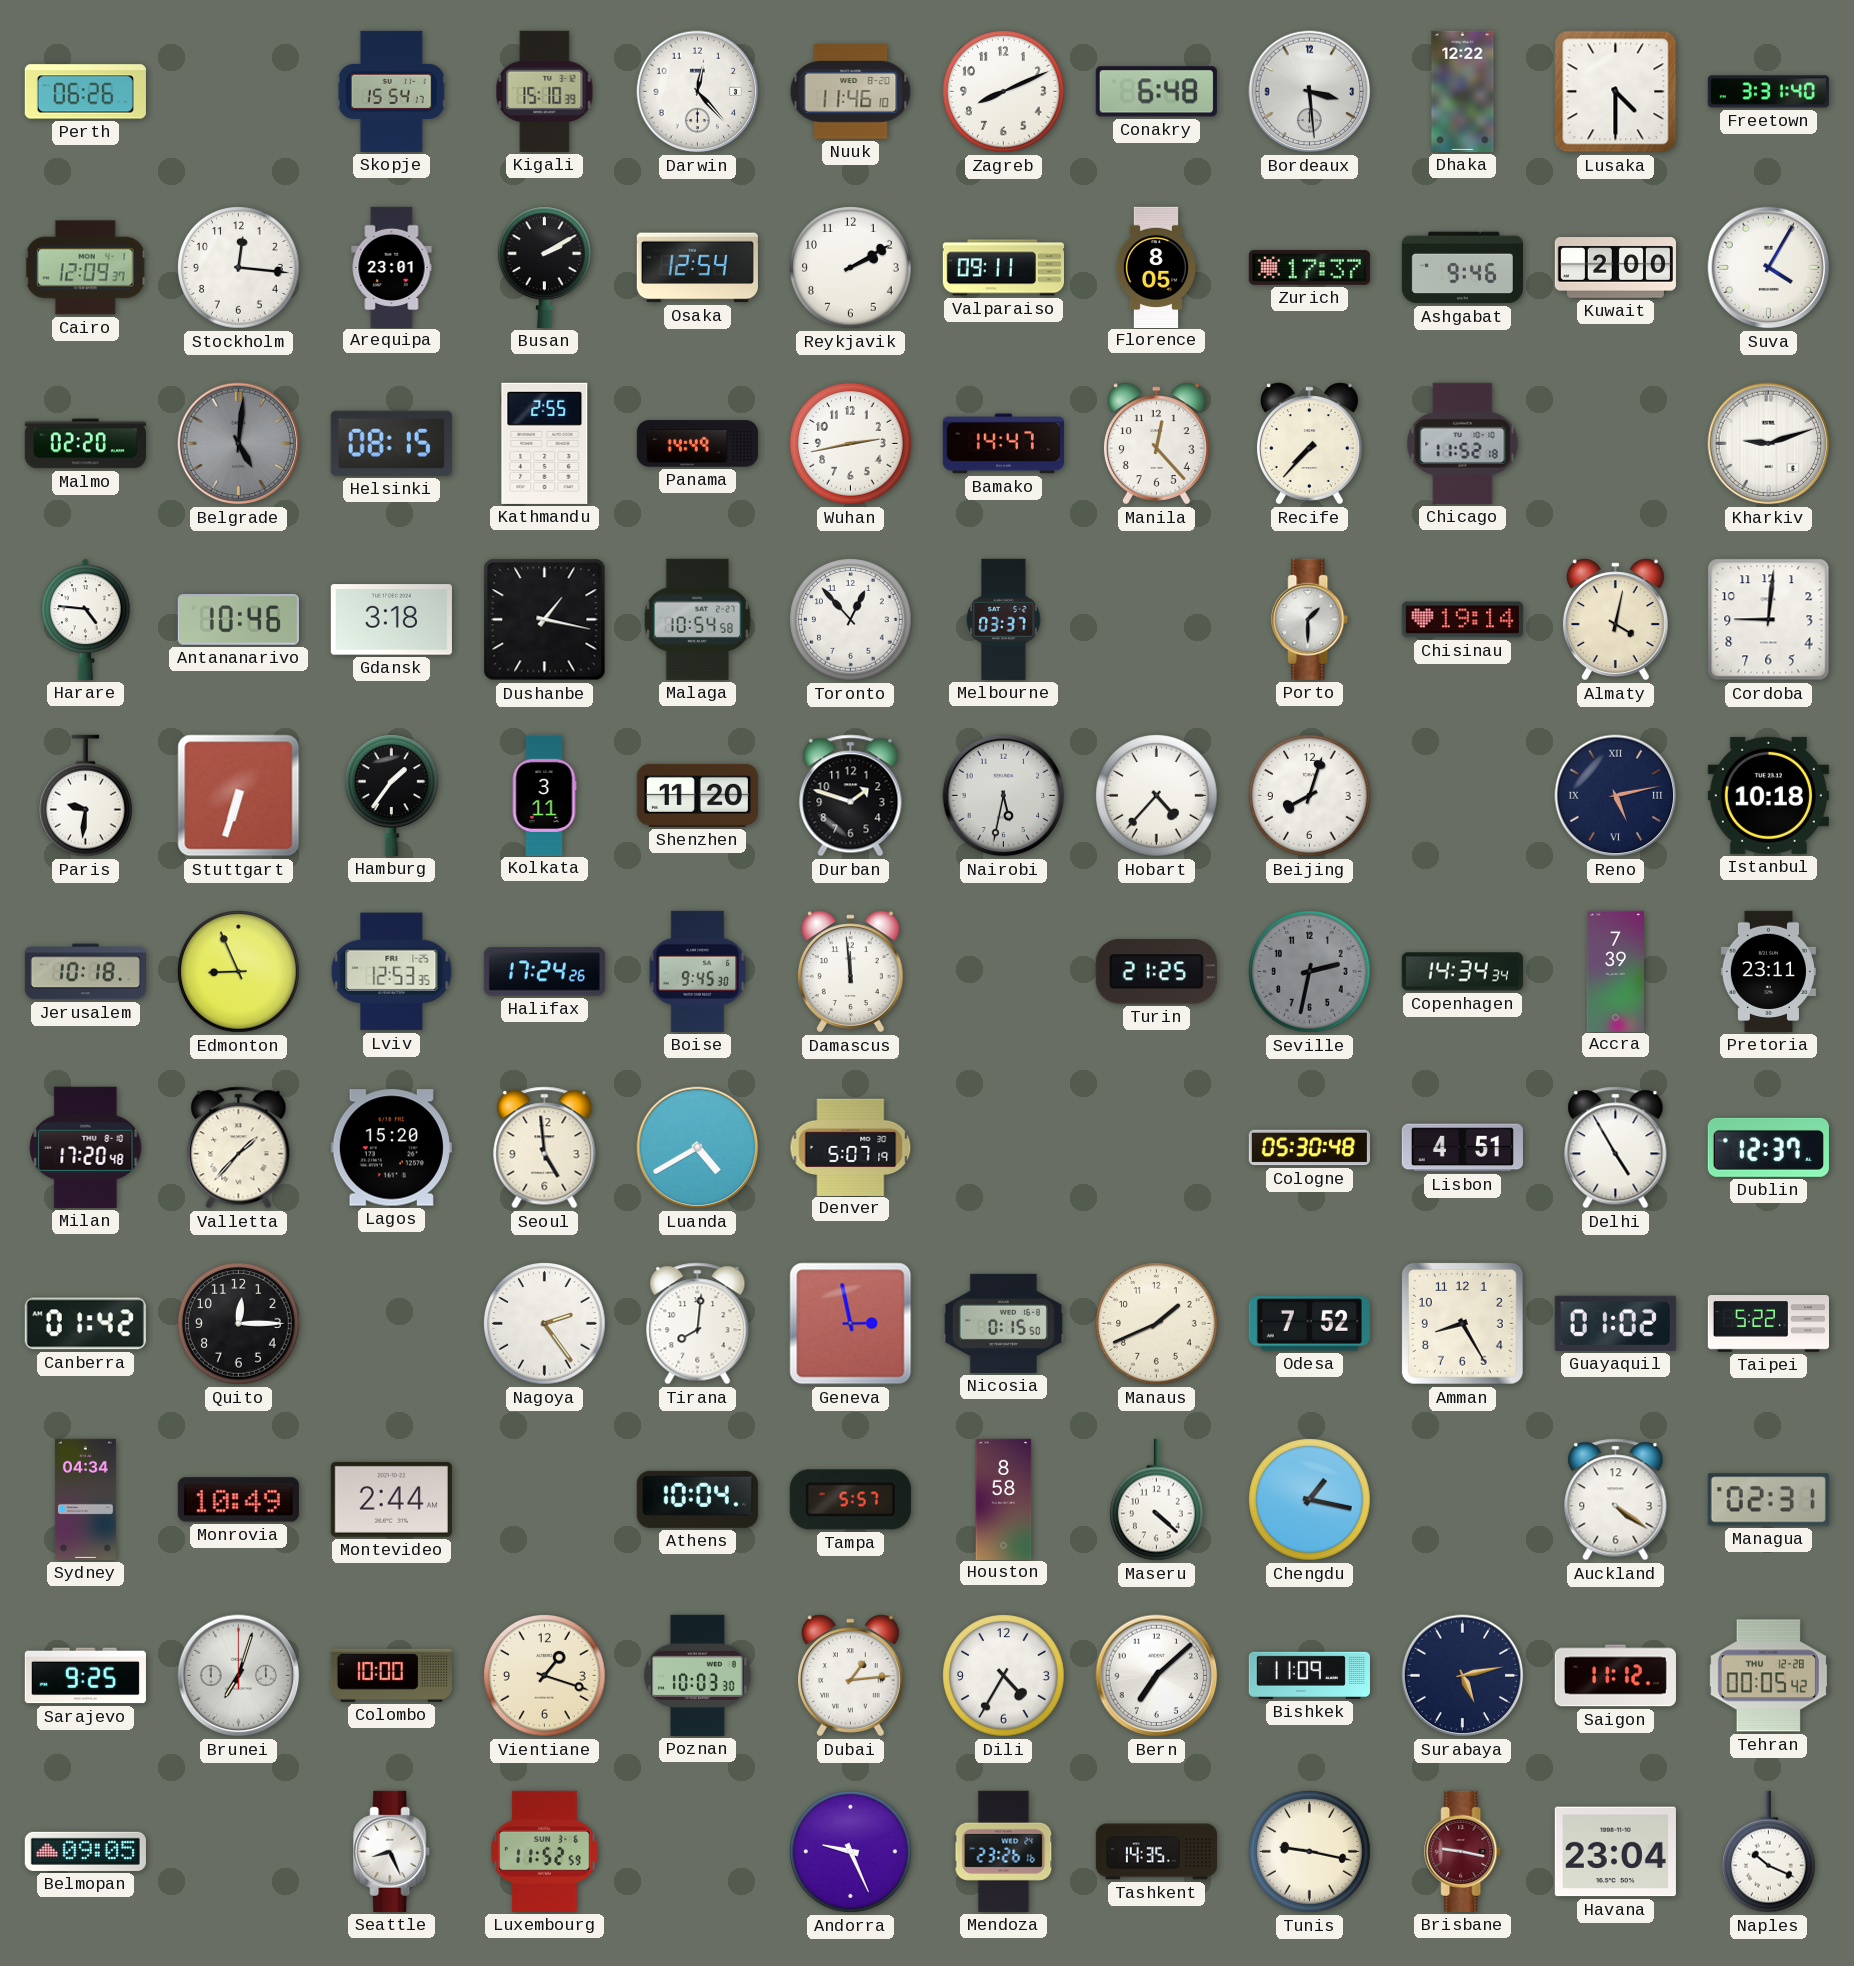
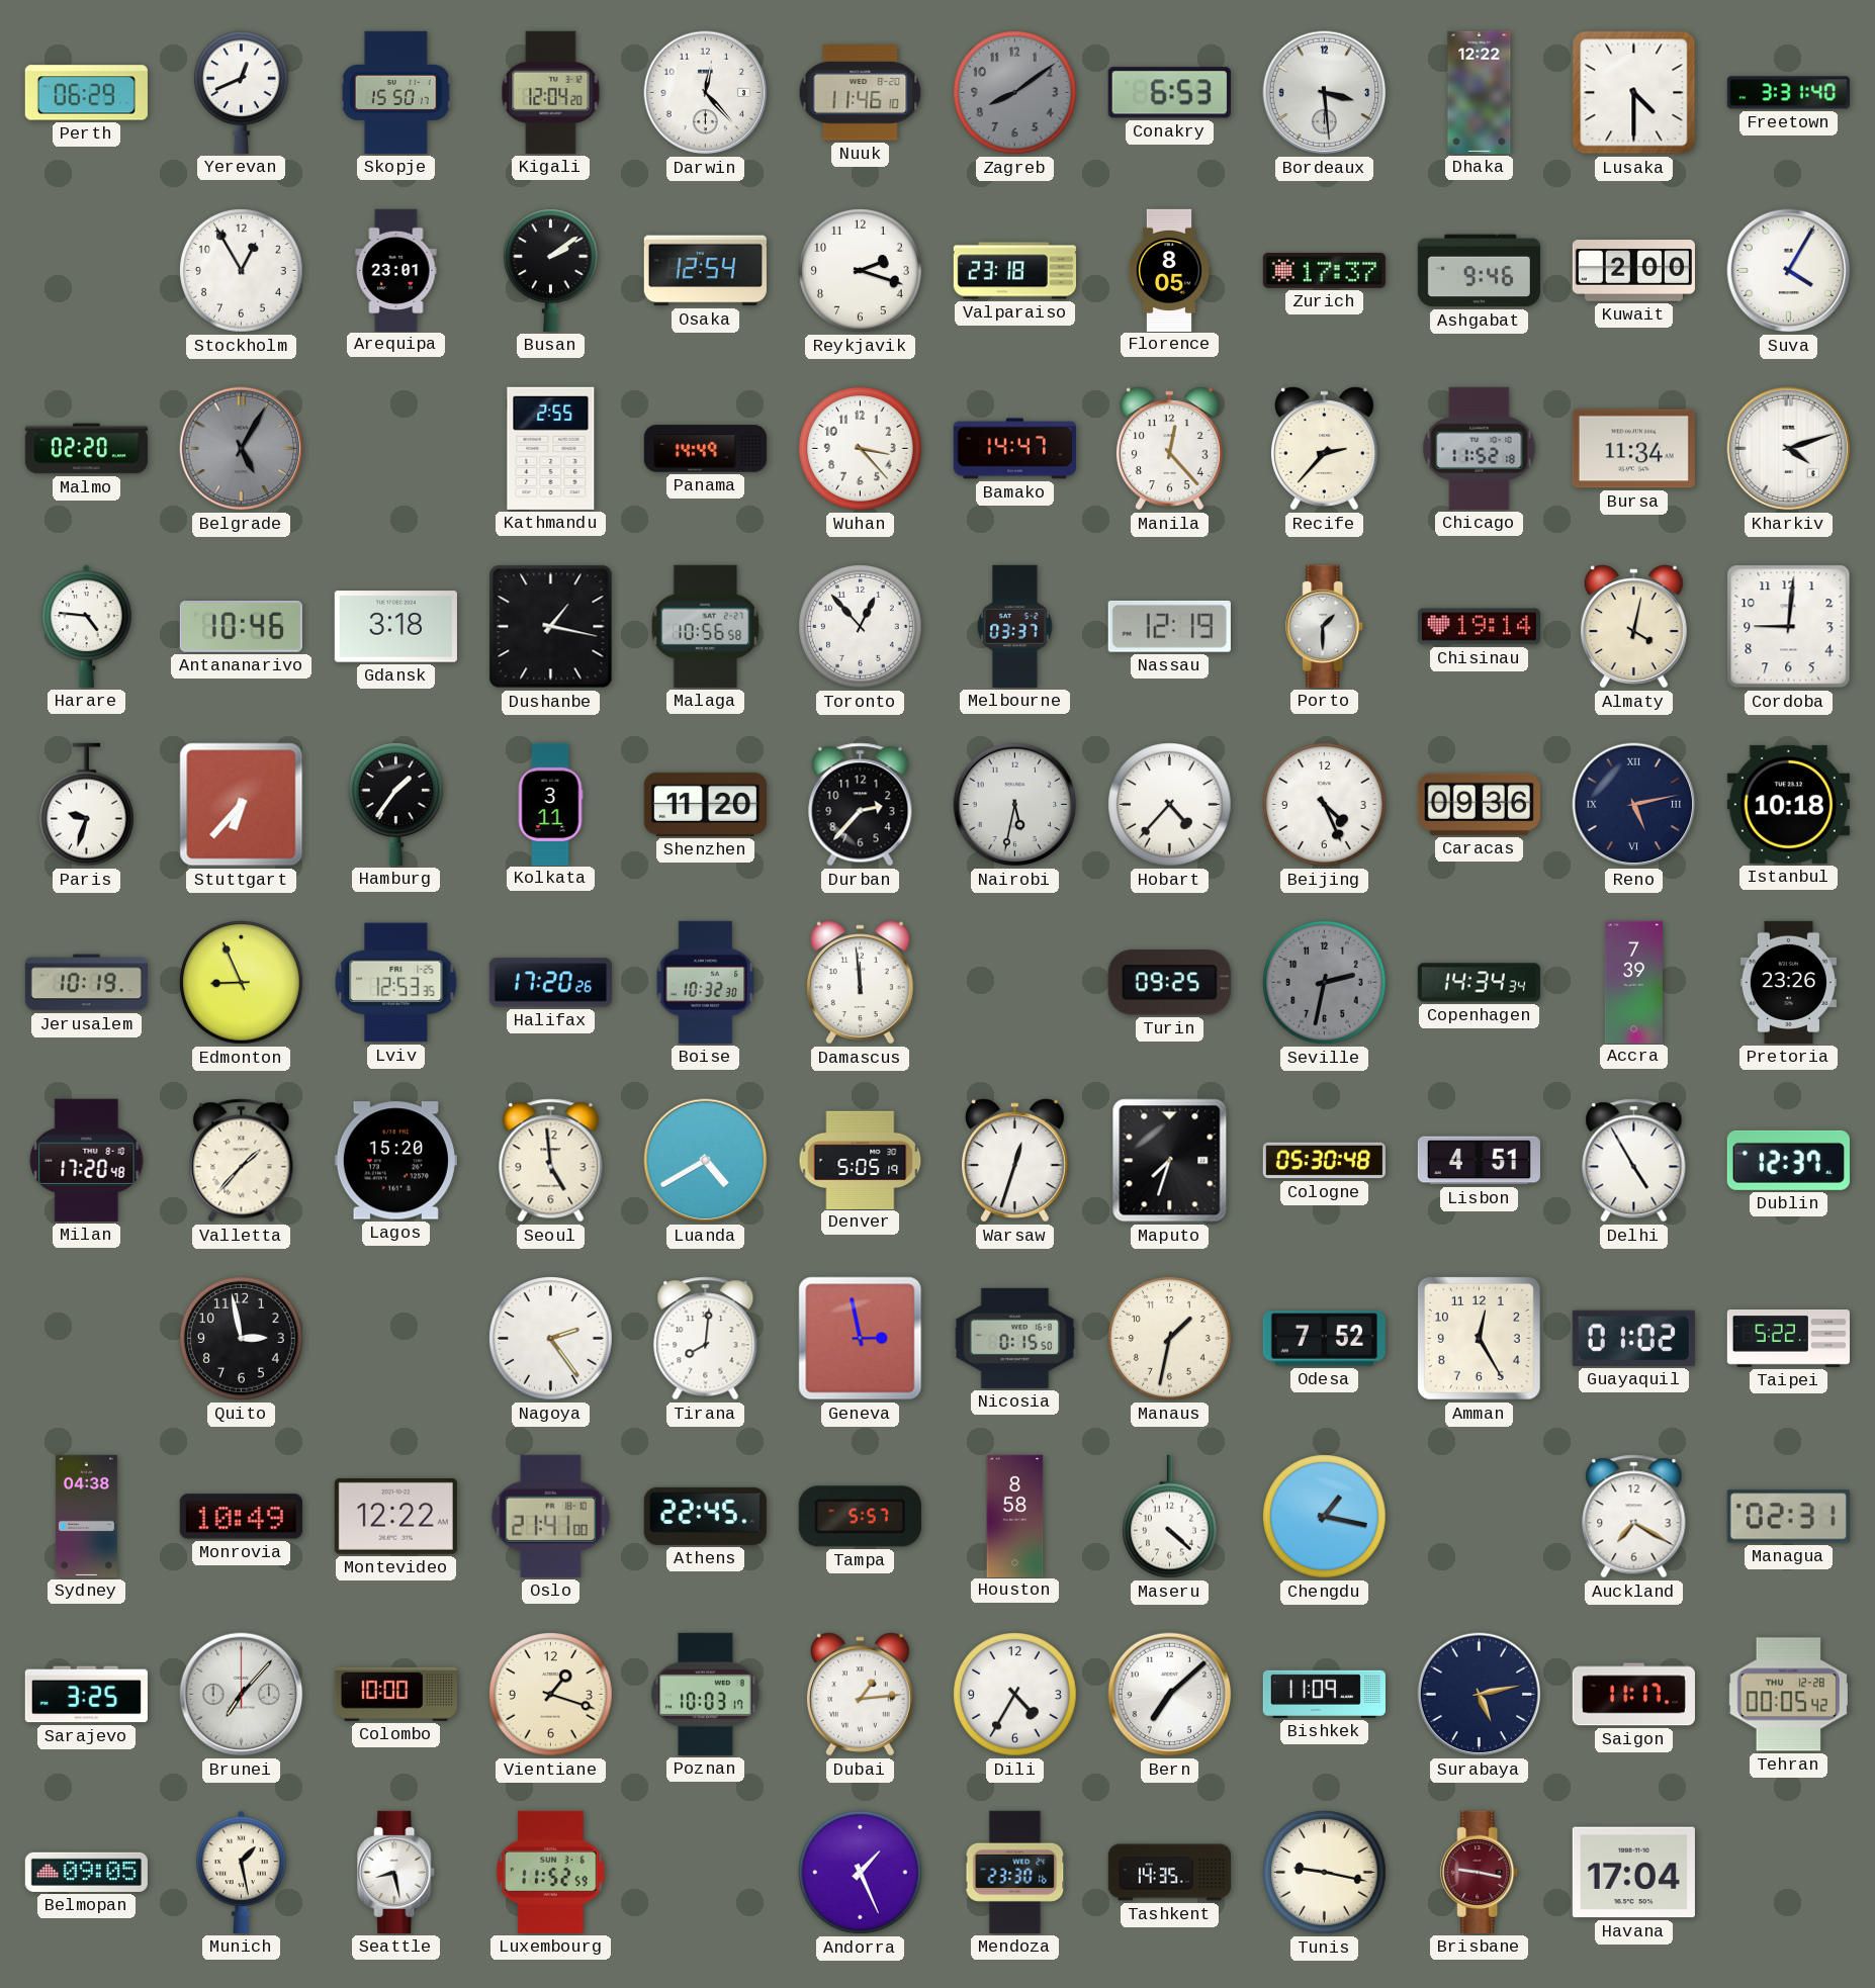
Perth: 06:26 -> 06:29 (86, 93)
Yerevan: none -> 12:41 (242, 92)
Skopje: 15:54 -> 15:50 (395, 92)
Kigali: 15:10 -> 12:04 (551, 92)
Zagreb: 8:11 -> 8:09 (1015, 93)
Zagreb dial: white -> grey (1015, 93)
Conakry: 6:48 -> 6:53 (1169, 93)
Cairo: 12:09 -> none (85, 268)
Stockholm: 12:16 -> 12:55 (242, 271)
Busan: 2:10 -> 2:09 (551, 270)
Reykjavik: 2:10 -> 2:18 (861, 271)
Valparaiso: 09:11 -> 23:18 (1014, 271)
Belgrade: 5:01 -> 5:05 (242, 449)
Helsinki: 08:15 -> none (391, 443)
Wuhan: 2:43 -> 3:23 (861, 449)
Recife: 7:37 -> 2:37 (1324, 449)
Bursa: none -> 11:34 (1633, 449)
Kharkiv: 9:12 -> 4:12 (1789, 449)
Malaga: 10:54 -> 10:56 (706, 626)
Nassau: none -> 12:19 (1169, 626)
Paris: 9:31 -> 9:33 (87, 805)
Stuttgart: 6:33 -> 6:37 (242, 805)
Durban: 1:48 -> 2:37 (861, 805)
Beijing: 8:03 -> 4:26 (1325, 805)
Caracas: none -> 09:36 (1479, 804)
Jerusalem: 10:18 -> 10:19 (86, 983)
Halifax: 17:24 -> 17:20 (550, 983)
Boise: 9:45 -> 10:32 (706, 982)
Turin: 21:25 -> 09:25 (1169, 983)
Pretoria: 23:11 -> 23:26 (1788, 982)
Denver: 5:07 -> 5:05 (861, 1160)
Warsaw: none -> 12:33 (1014, 1161)
Maputo: none -> 7:33 (1170, 1161)
Canberra: 01:42 -> none (85, 1324)
Quito: 12:15 -> 2:58 (242, 1339)
Manaus: 1:41 -> 1:32 (1170, 1339)
Amman: 8:25 -> 12:25 (1479, 1338)
Sydney: 04:34 -> 04:38 (86, 1516)
Montevideo: 2:44 -> 12:22 (395, 1516)
Oslo: none -> 21:41 (550, 1516)
Athens: 10:04 -> 22:45 (705, 1516)
Auckland: 4:21 -> 7:20 (1634, 1517)
Sarajevo: 9:25 -> 3:25 (86, 1695)
Brunei: 7:03 -> 7:07 (242, 1695)
Poznan: 10:03:30 -> 10:03:17 (706, 1694)
Saigon: 11:12 -> 11:17 (1633, 1695)
Munich: none -> 1:28 (242, 1872)
Seattle: 8:26 -> 8:28 (396, 1872)
Andorra: 9:26 -> 1:26 (861, 1873)
Mendoza: 23:26 -> 23:30 (1015, 1872)
Havana: 23:04 -> 17:04 (1633, 1873)
Naples: 10:19 -> none (1769, 1852)
